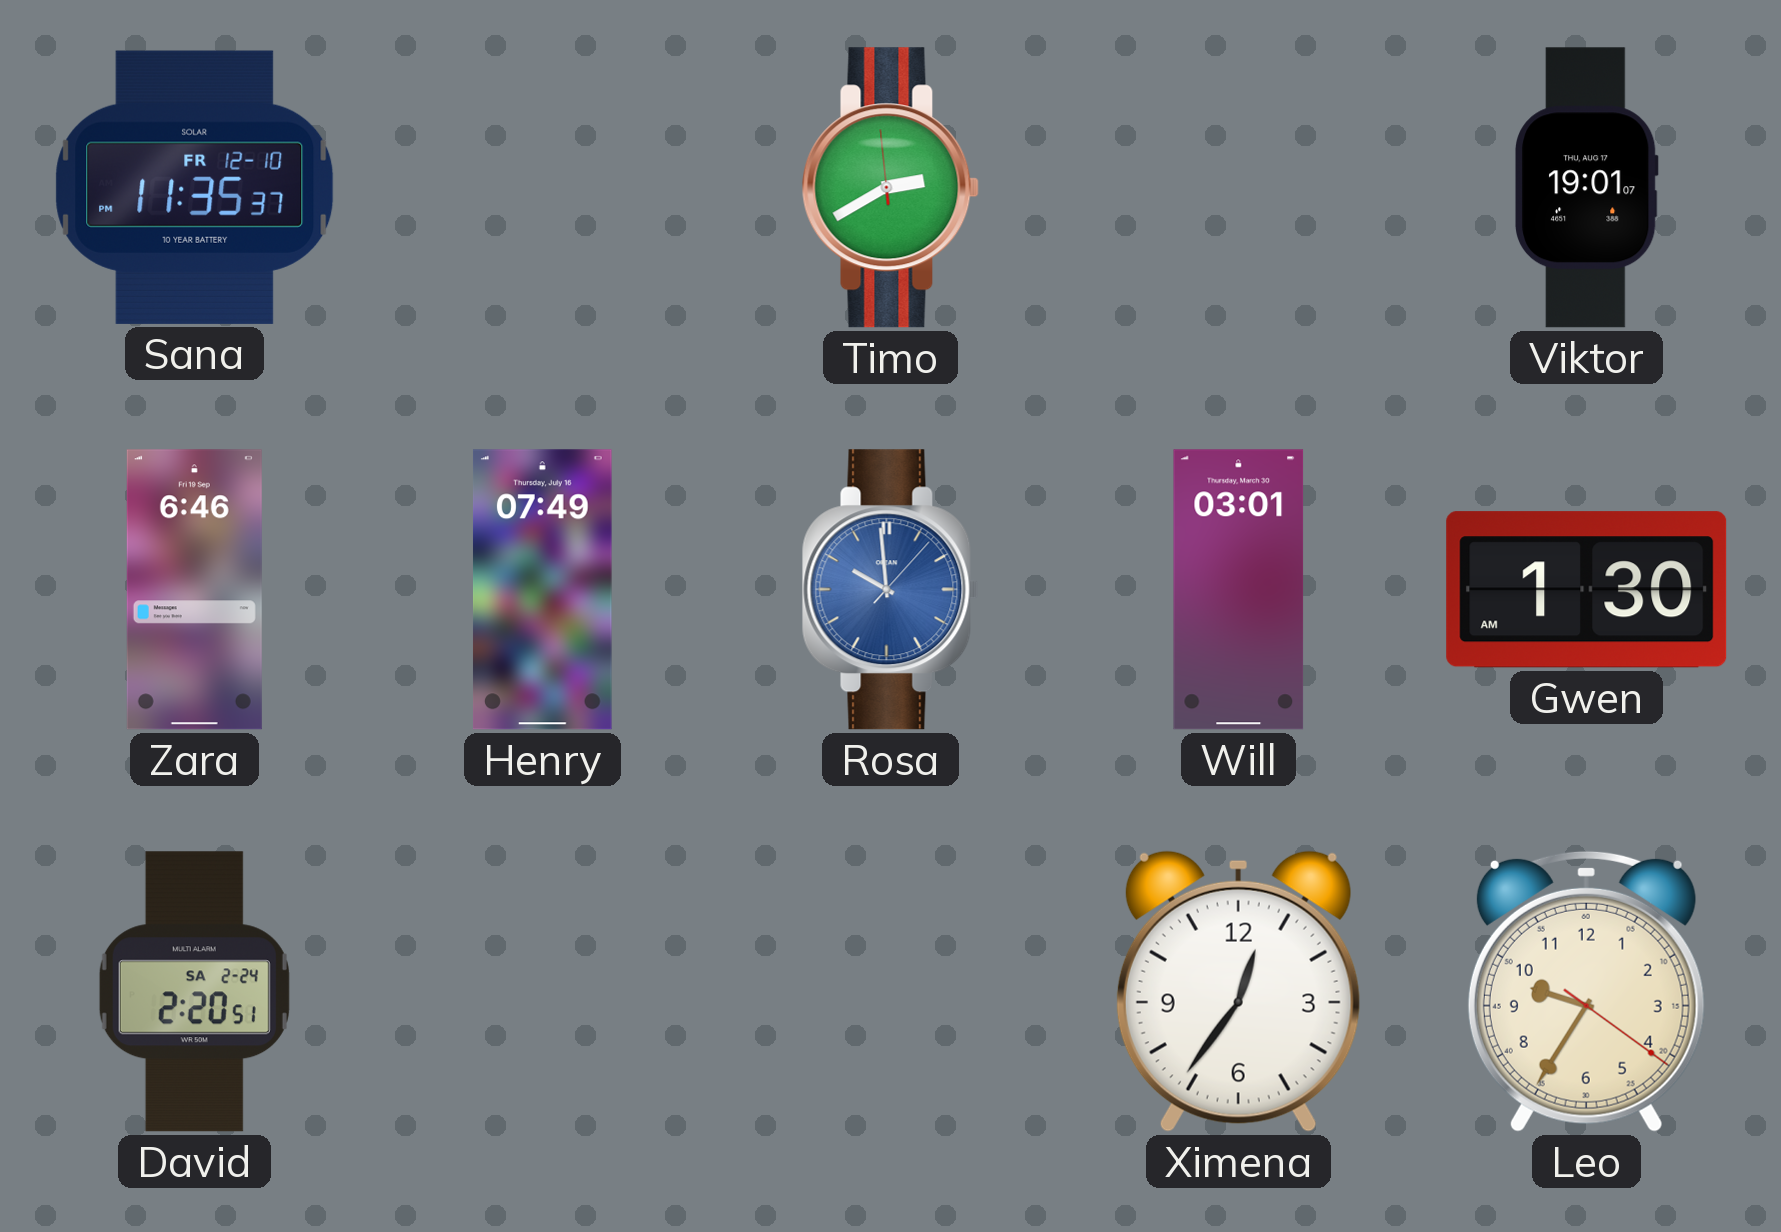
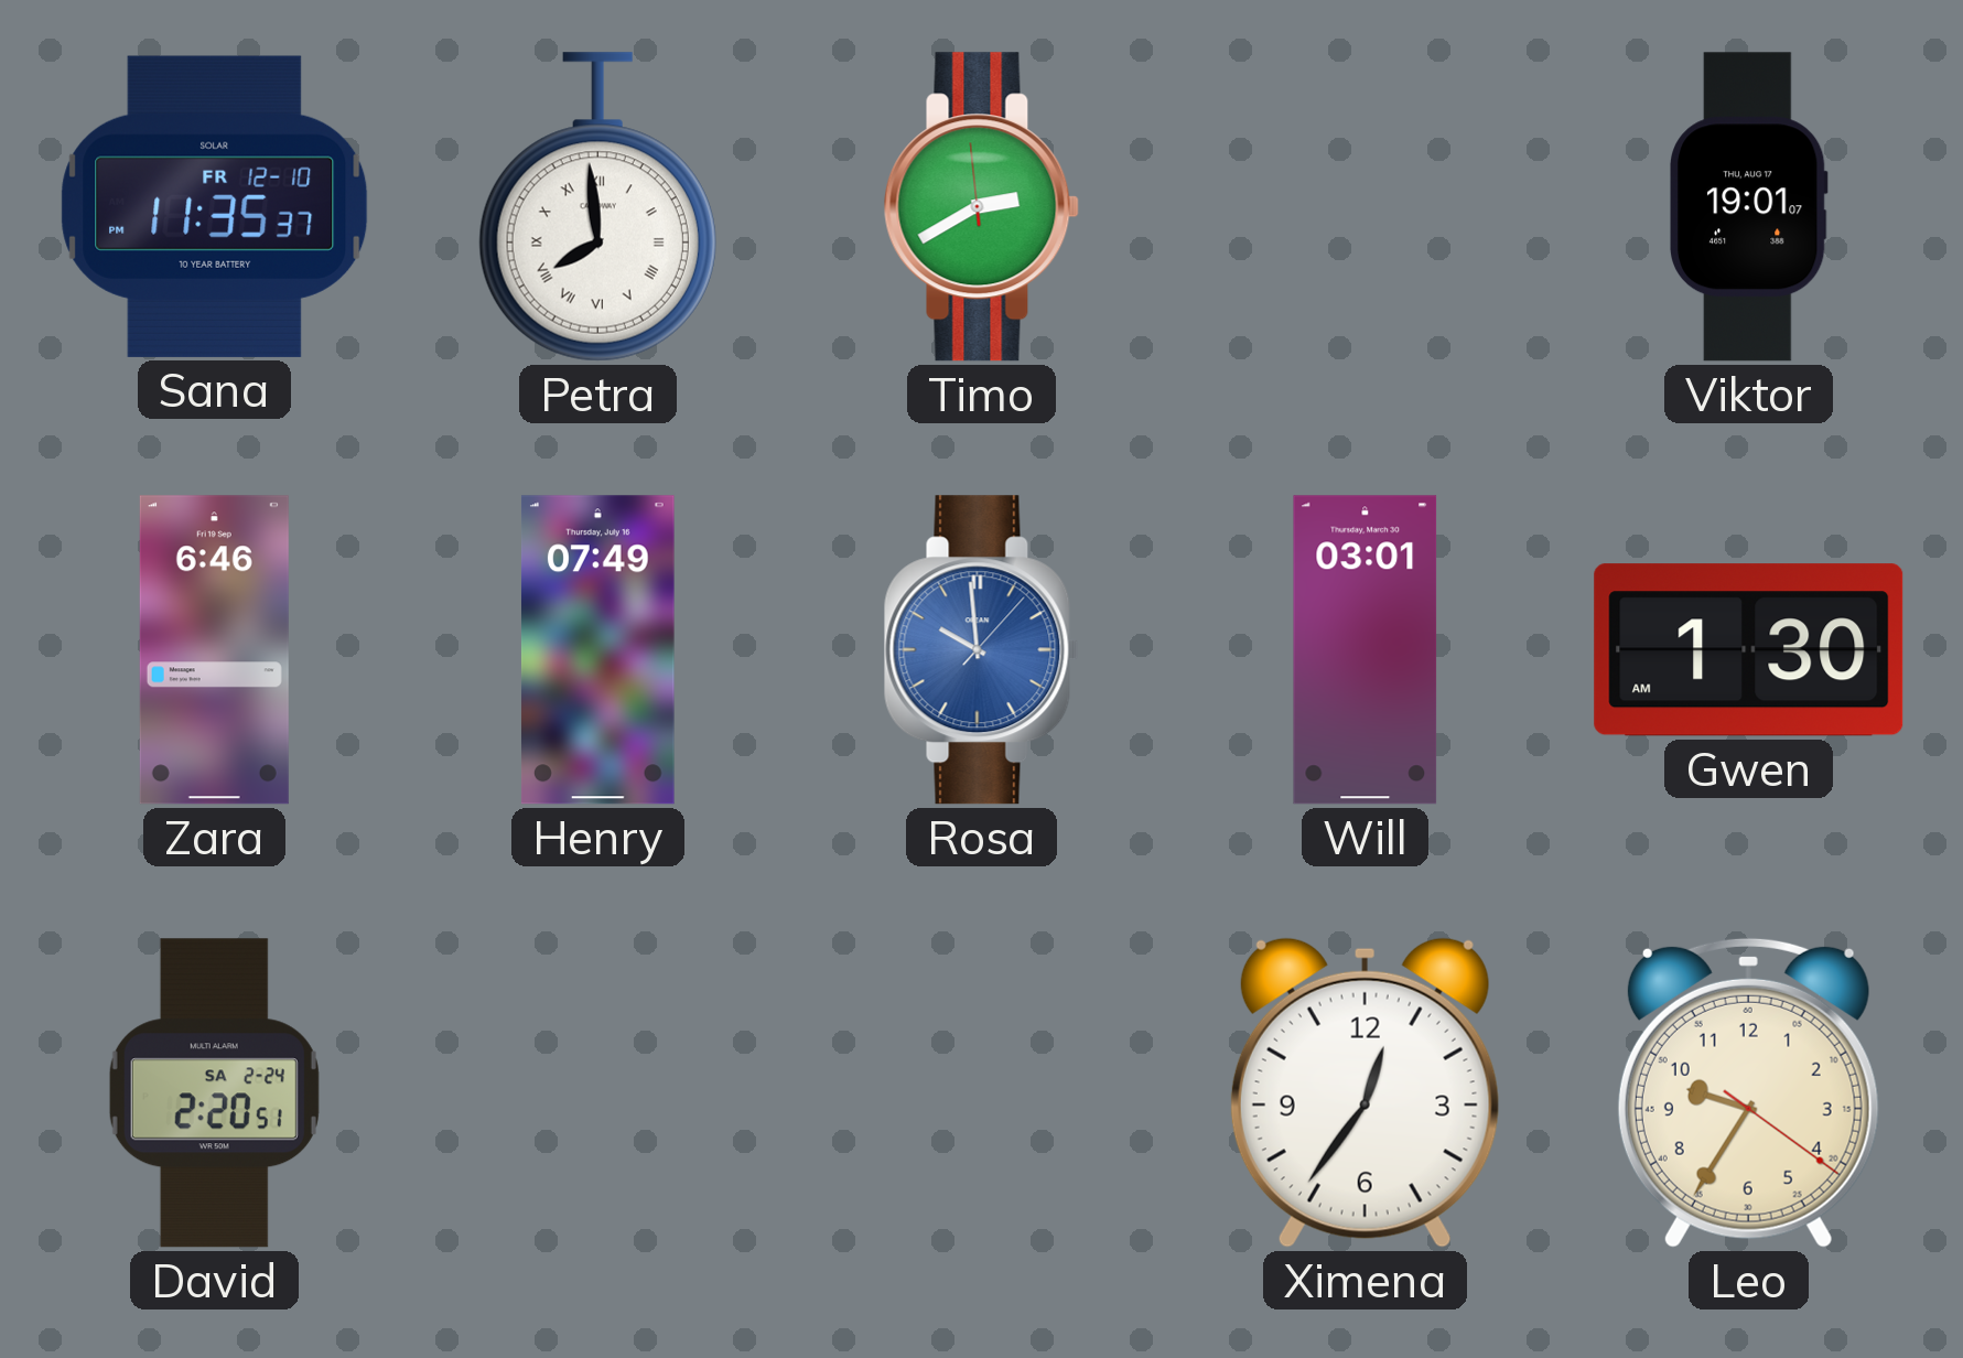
Petra: none -> 7:59 (597, 207)
